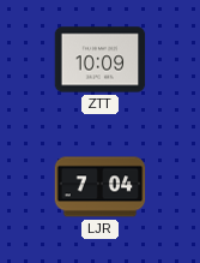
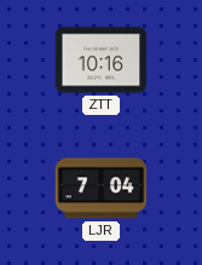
ZTT: 10:09 -> 10:16 (102, 61)
